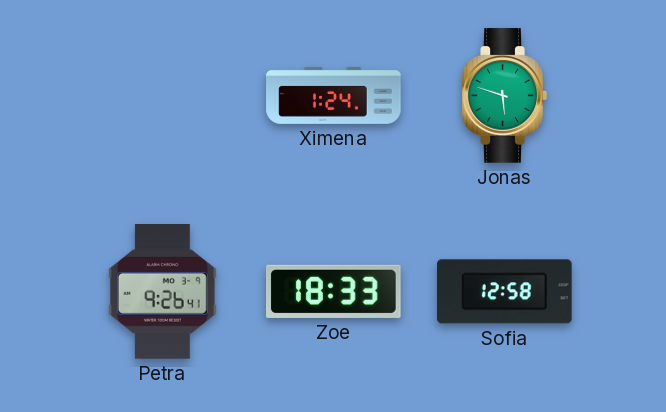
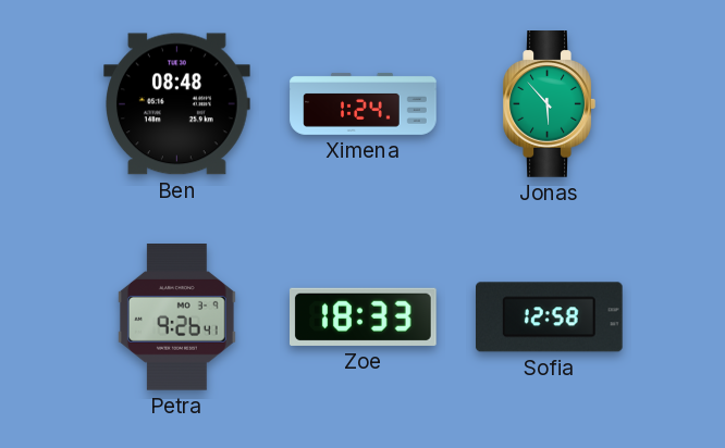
Ben: none -> 08:48 (177, 104)
Jonas: 5:48 -> 5:53 (549, 104)
